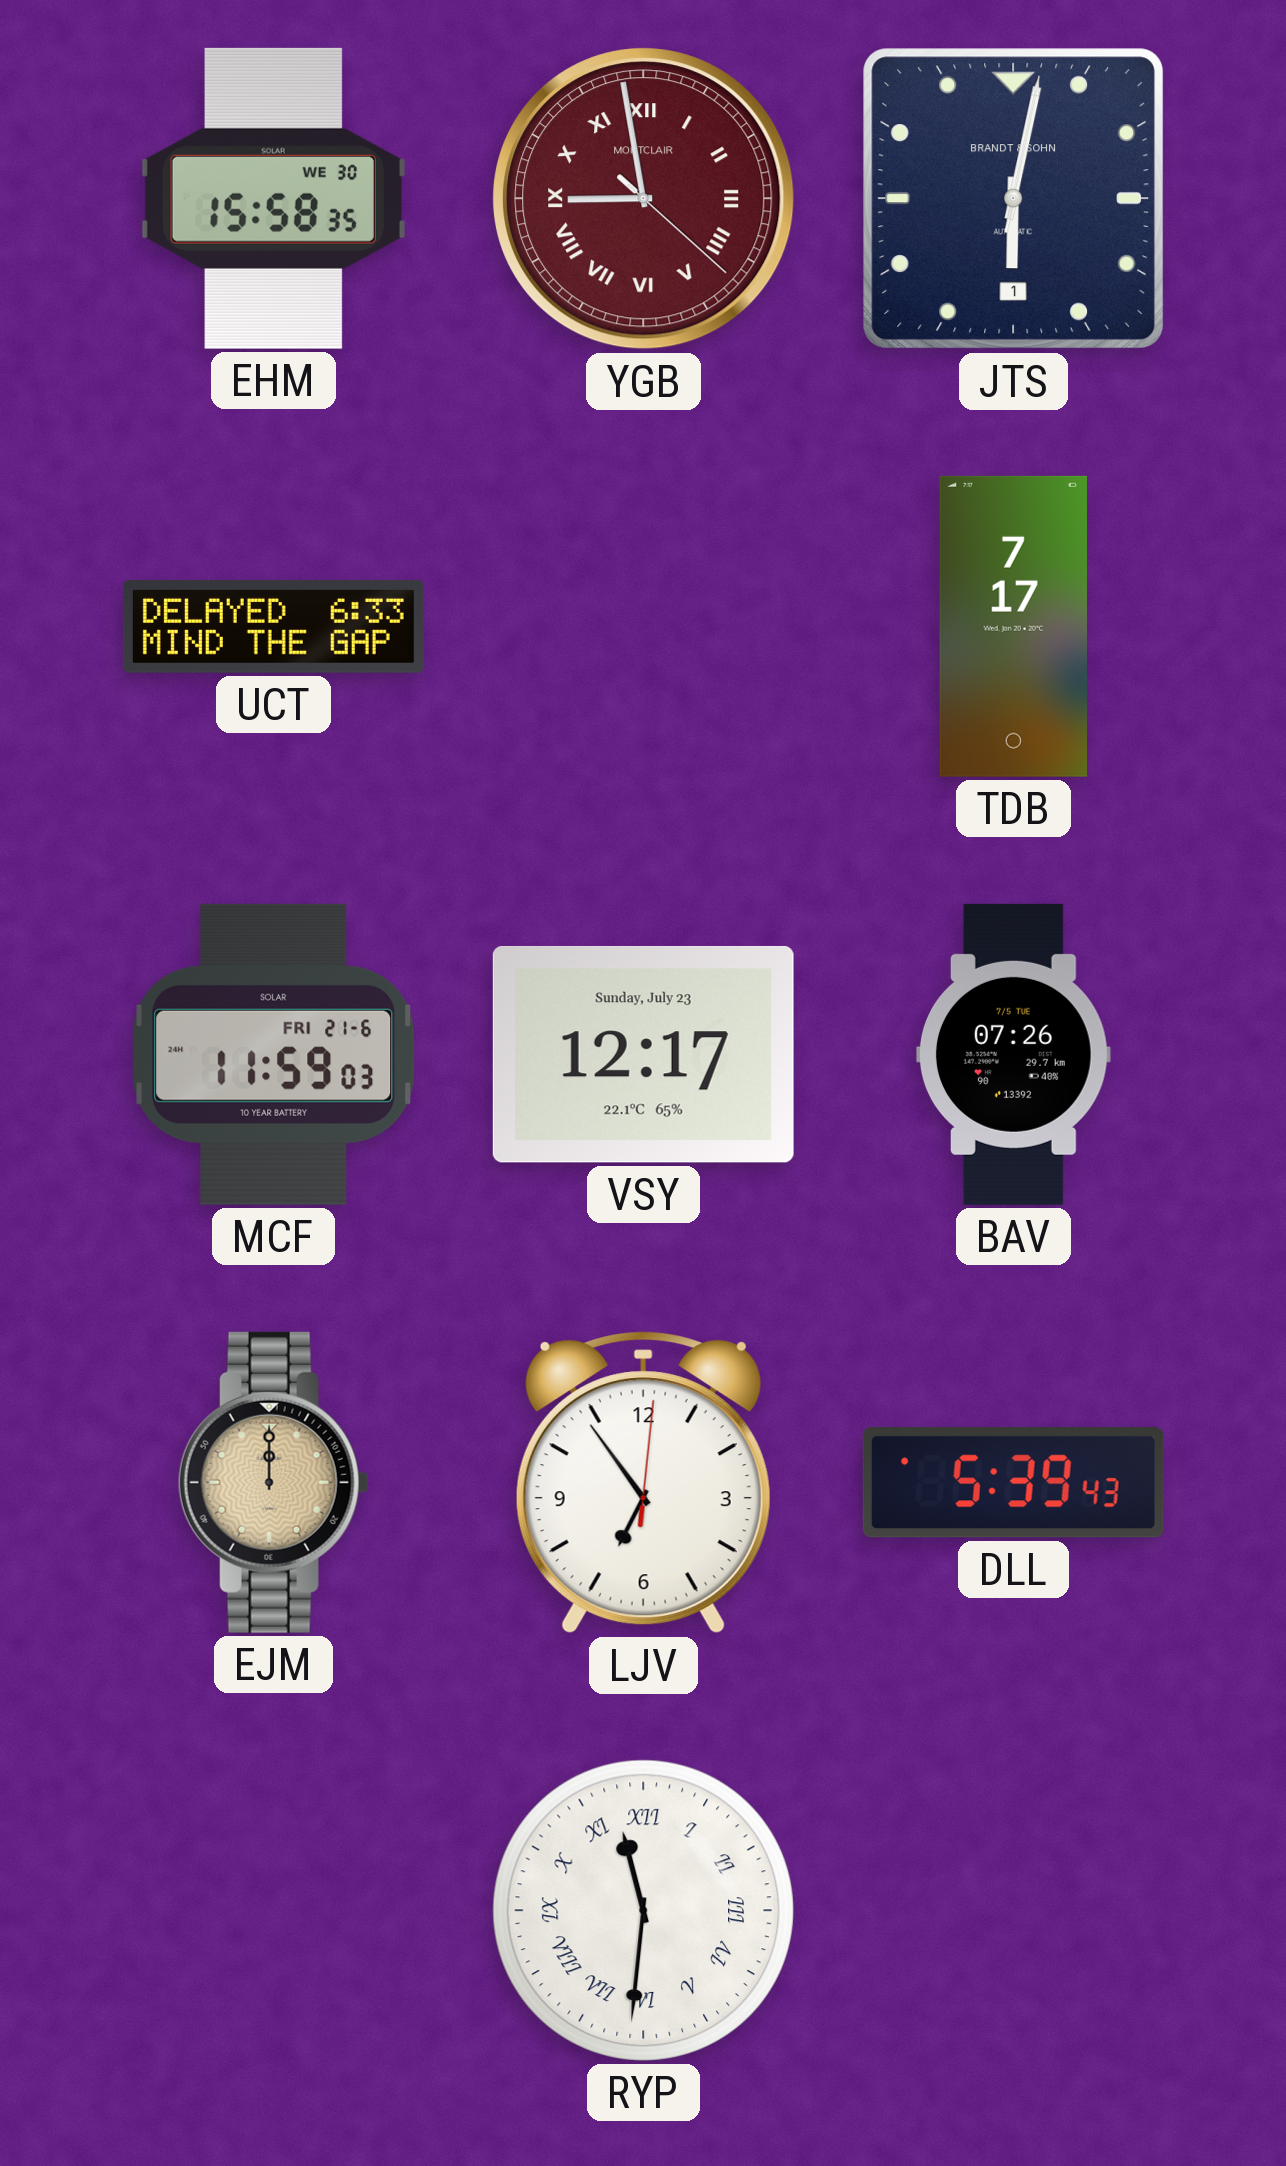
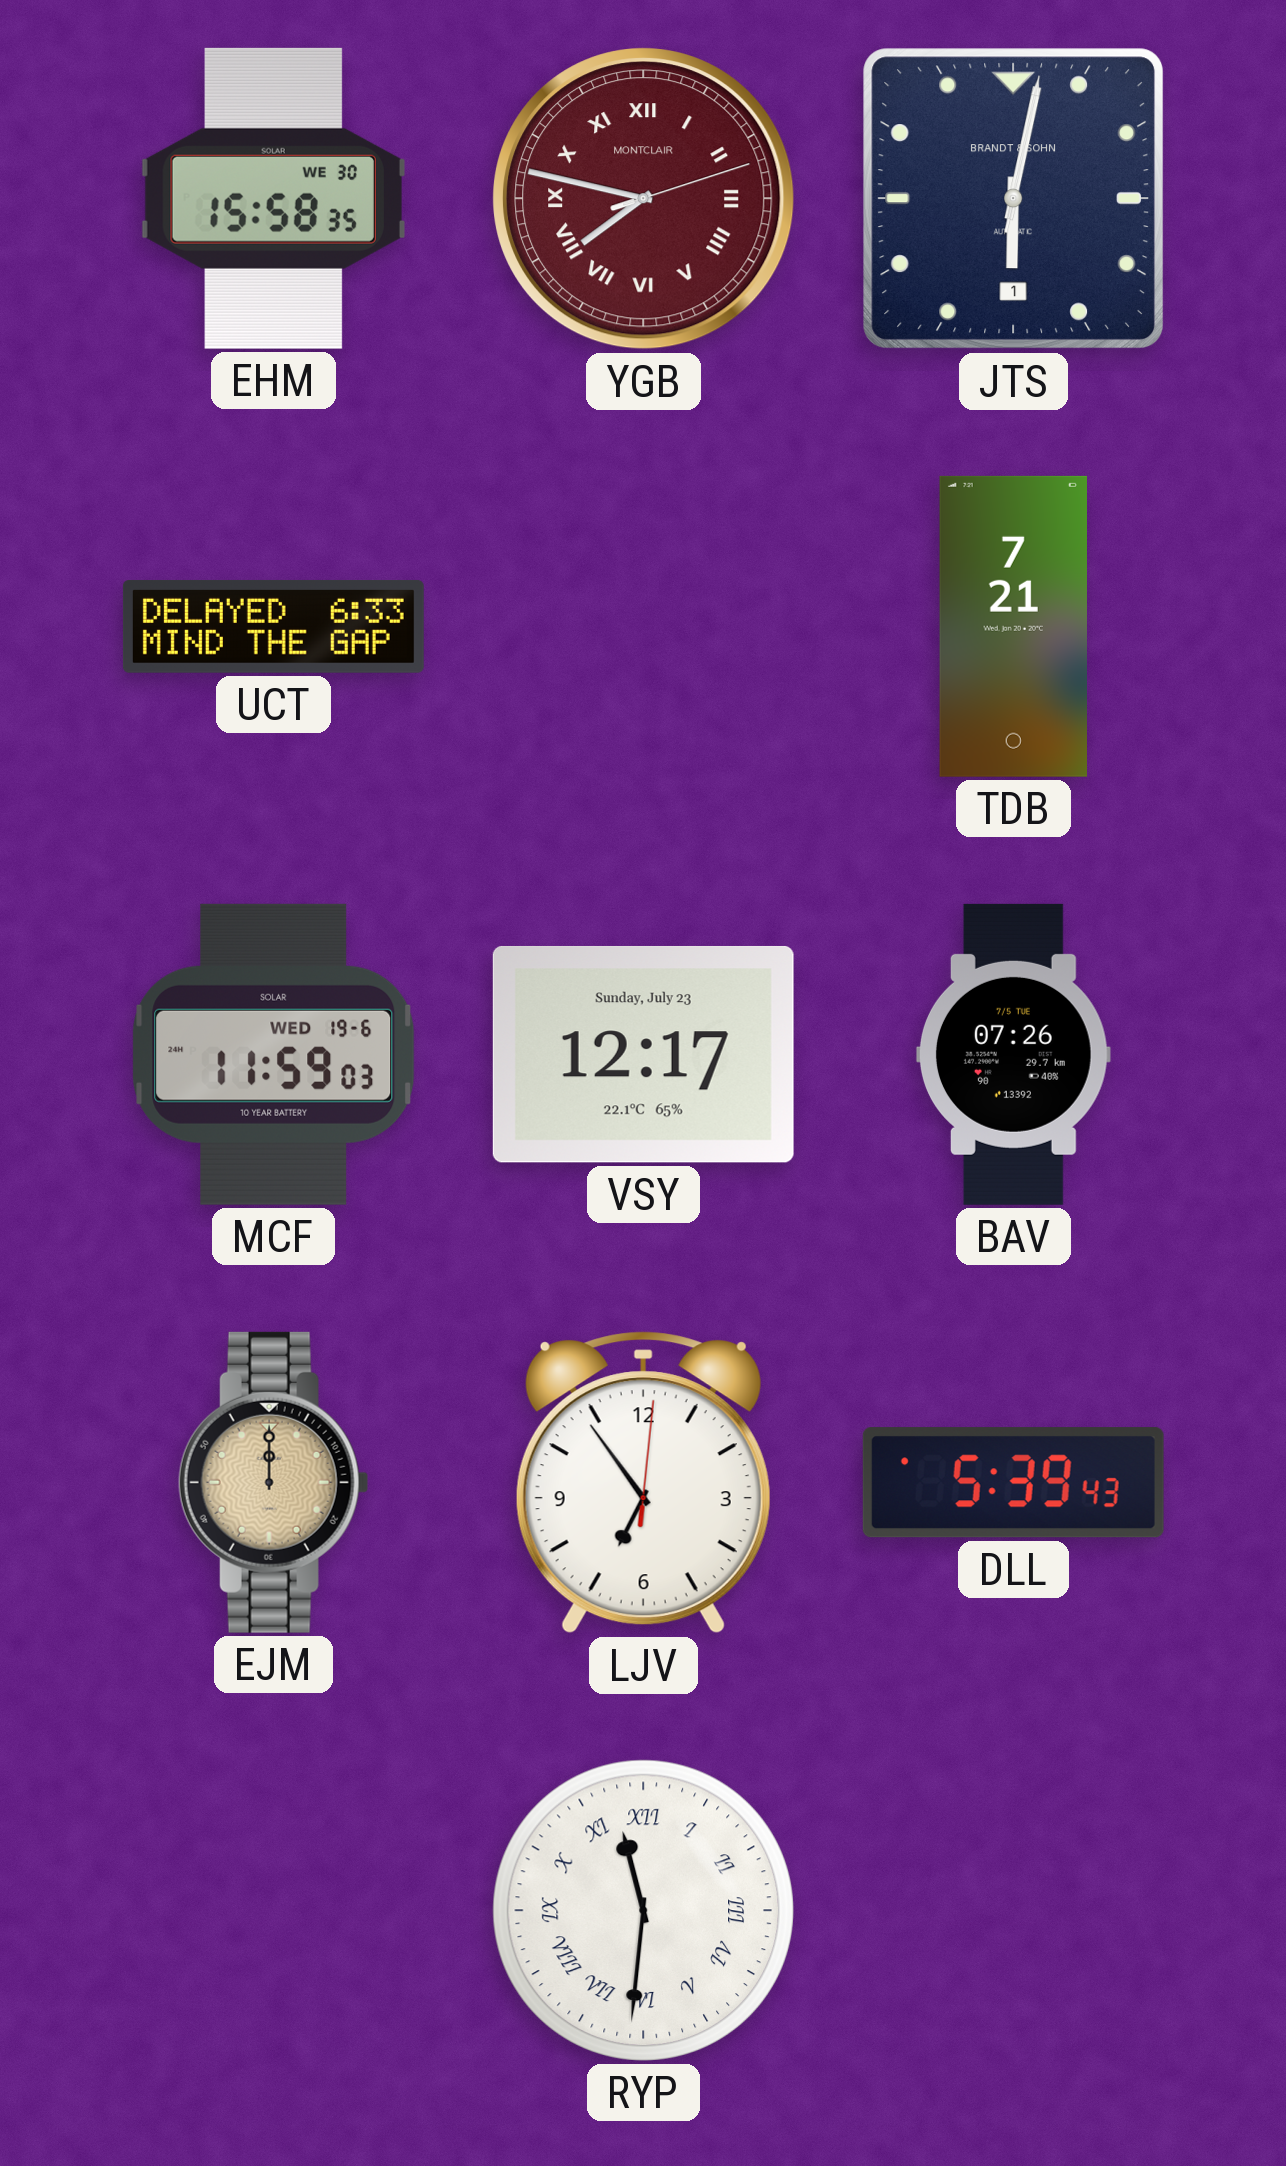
YGB: 8:58 -> 7:47 (644, 199)
TDB: 7:17 -> 7:21 (1013, 626)
MCF date: FRI 21-6 -> WED 19-6 (274, 1054)
